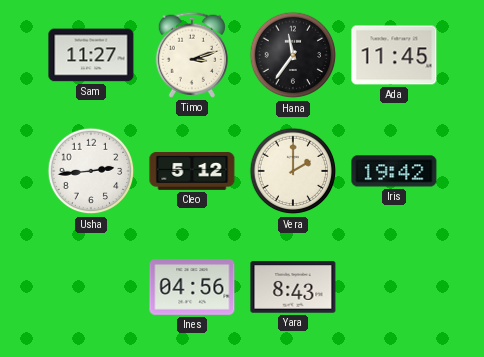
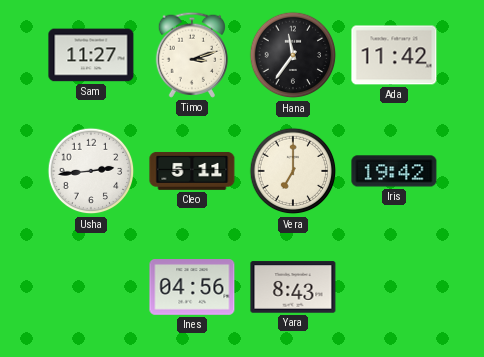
Ada: 11:45 -> 11:42 (394, 55)
Cleo: 5:12 -> 5:11 (192, 171)
Vera: 2:00 -> 7:00 (293, 171)
